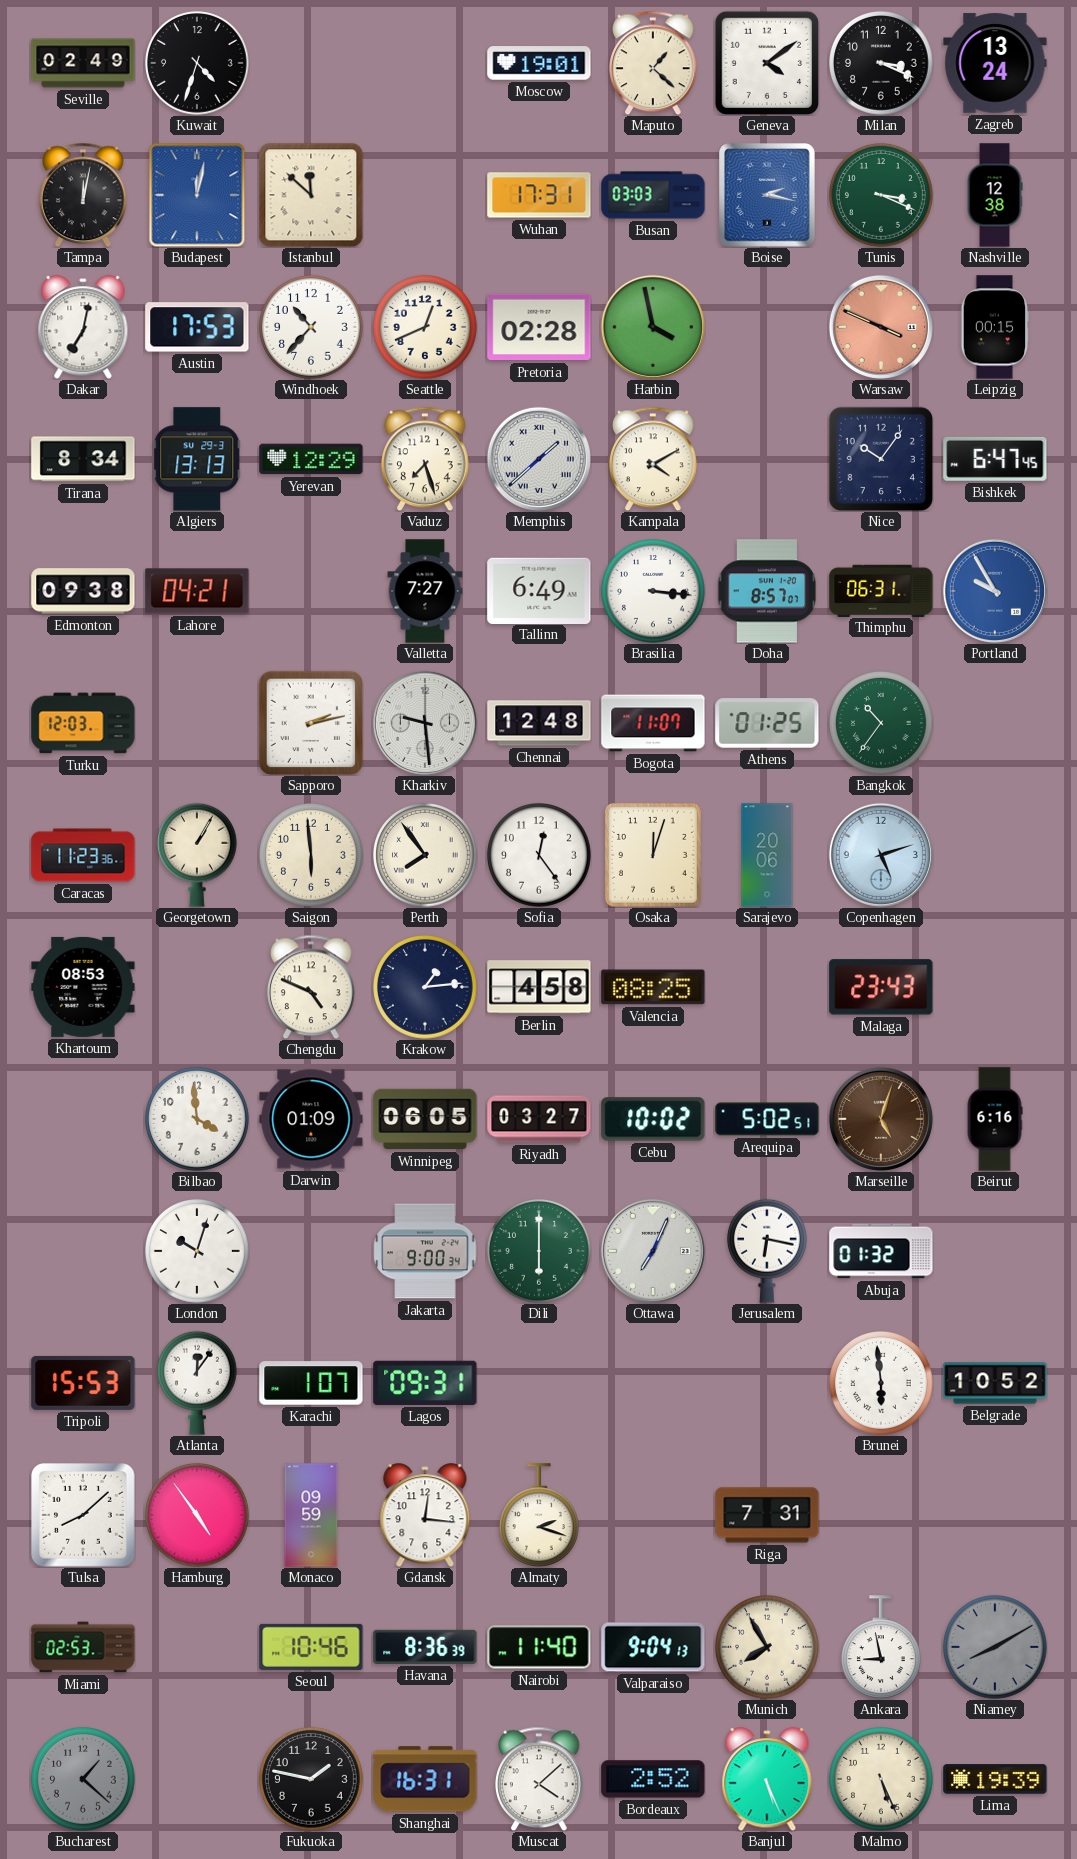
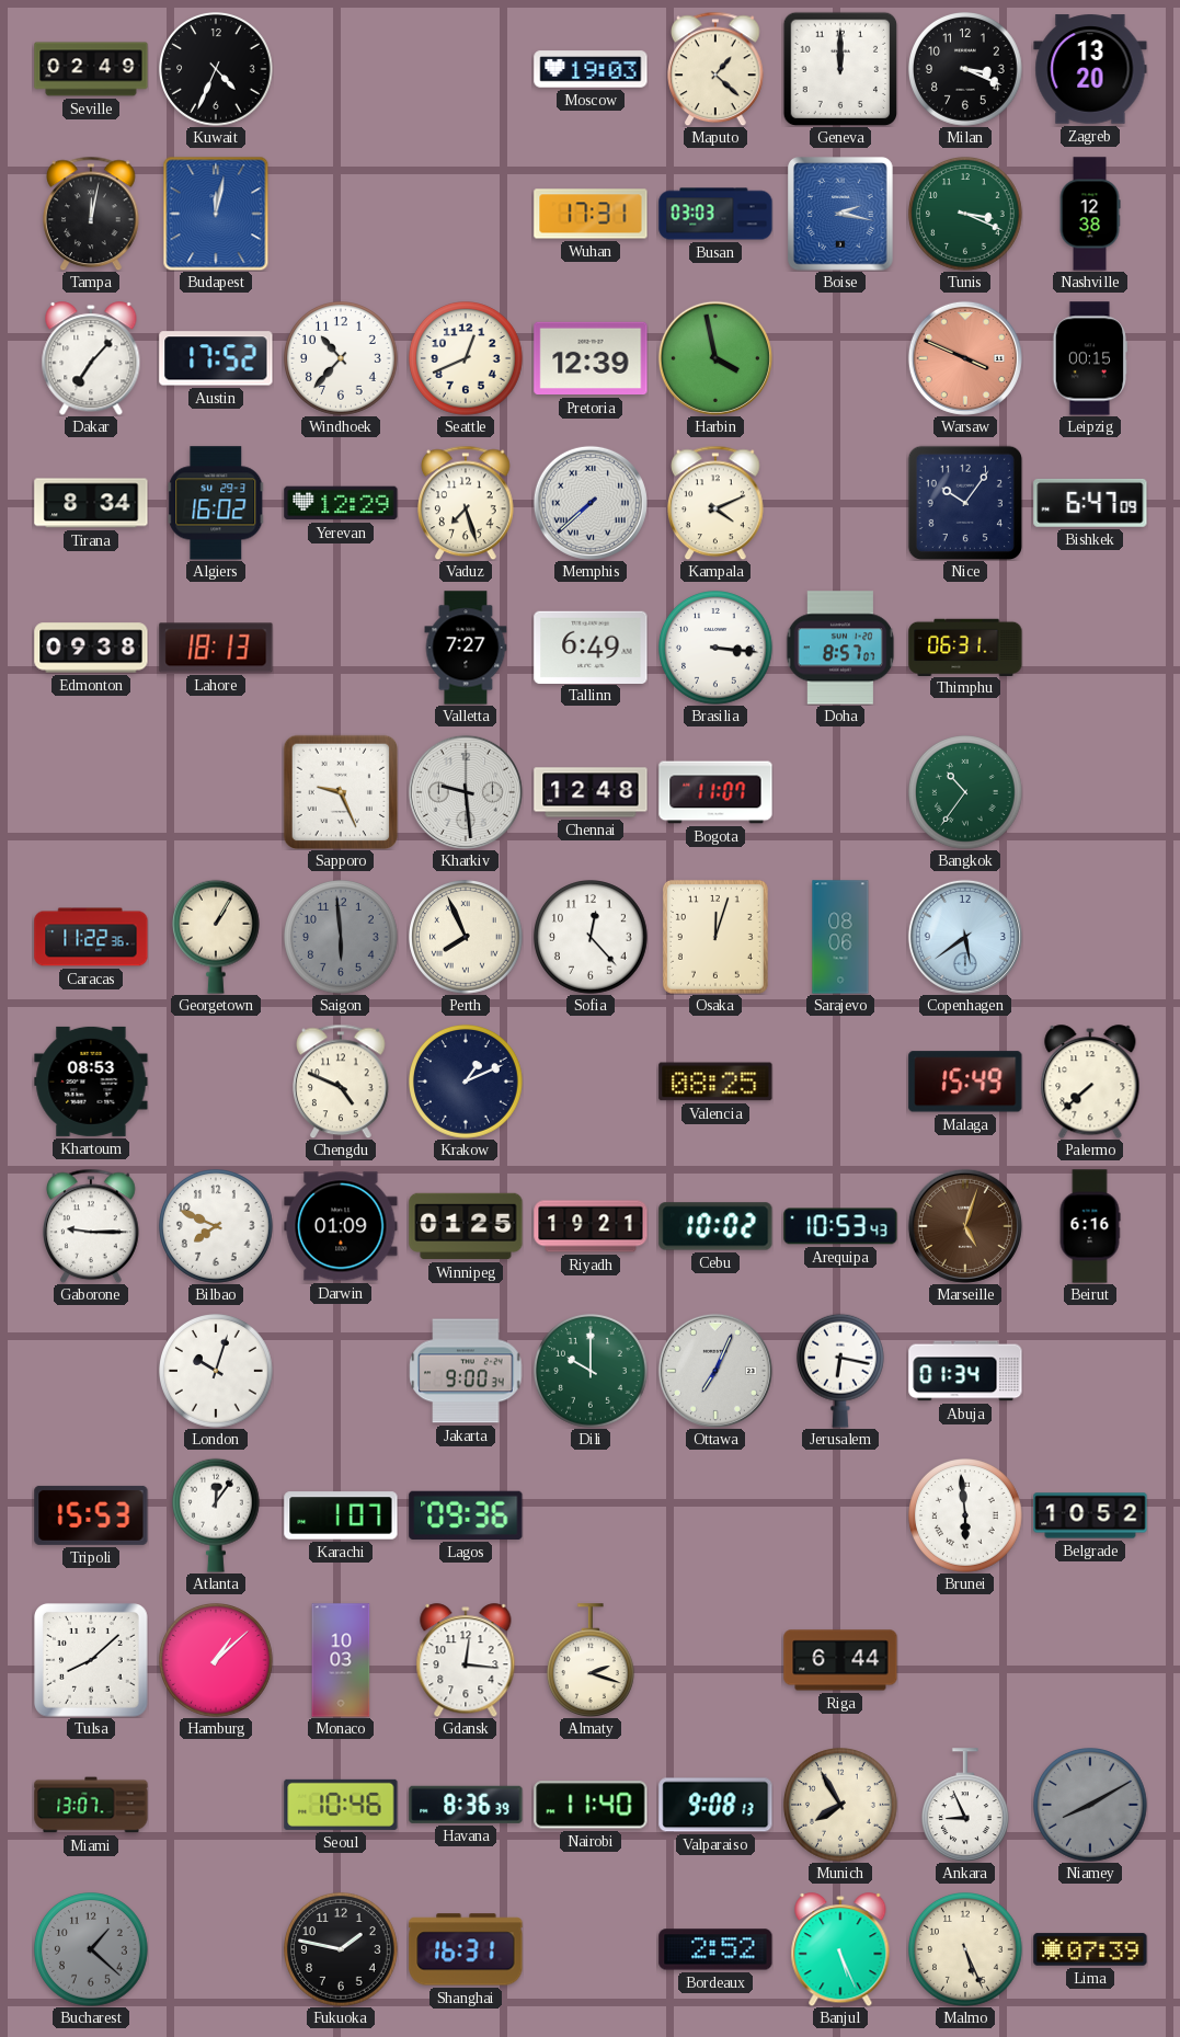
Kuwait: 4:33 -> 4:34 (217, 70)
Moscow: 19:01 -> 19:03 (591, 69)
Geneva: 4:09 -> 12:00 (839, 68)
Zagreb: 13:24 -> 13:20 (1090, 69)
Istanbul: 11:52 -> none (311, 195)
Dakar: 7:02 -> 7:07 (91, 358)
Austin: 17:53 -> 17:52 (216, 358)
Pretoria: 02:28 -> 12:39 (591, 358)
Algiers: 13:13 -> 16:02 (216, 503)
Memphis: 1:38 -> 7:38 (591, 503)
Kampala: 4:10 -> 4:11 (717, 503)
Bishkek: 6:47:45 -> 6:47:09 (1090, 503)
Lahore: 04:21 -> 18:13 (216, 648)
Portland: 9:55 -> none (995, 591)
Turku: 12:03 -> none (83, 723)
Sapporo: 2:13 -> 9:26 (340, 791)
Athens: 01:25 -> none (767, 723)
Caracas: 11:23 -> 11:22 (91, 937)
Saigon dial: cream -> grey (342, 938)
Perth: 7:54 -> 7:56 (467, 938)
Sofia: 12:24 -> 12:23 (592, 938)
Sarajevo: 20:06 -> 08:06 (840, 937)
Copenhagen: 5:12 -> 5:39 (965, 937)
Krakow: 1:14 -> 1:11 (467, 1083)
Berlin: 4:58 -> none (539, 987)
Malaga: 23:43 -> 15:49 (965, 1082)
Palermo: none -> 7:38 (1090, 1082)
Gaborone: none -> 9:15 (92, 1226)
Bilbao: 3:59 -> 7:49 (217, 1227)
Winnipeg: 06:05 -> 01:25 (466, 1226)
Riyadh: 03:27 -> 19:21 (591, 1226)
Arequipa: 5:02 -> 10:53 (840, 1226)
Dili: 6:00 -> 10:00 (592, 1372)
Abuja: 01:32 -> 01:34 (965, 1371)
Lagos: 09:31 -> 09:36 (466, 1515)
Hamburg: 4:54 -> 1:08 (217, 1661)
Monaco: 09:59 -> 10:03 (341, 1660)
Riga: 7:31 -> 6:44 (840, 1660)
Miami: 02:53 -> 13:07 (91, 1805)
Valparaiso: 9:04 -> 9:08 (715, 1805)
Ankara: 8:58 -> 8:56 (965, 1805)
Muscat: 4:08 -> none (540, 1779)
Lima: 19:39 -> 07:39 (1090, 1949)
